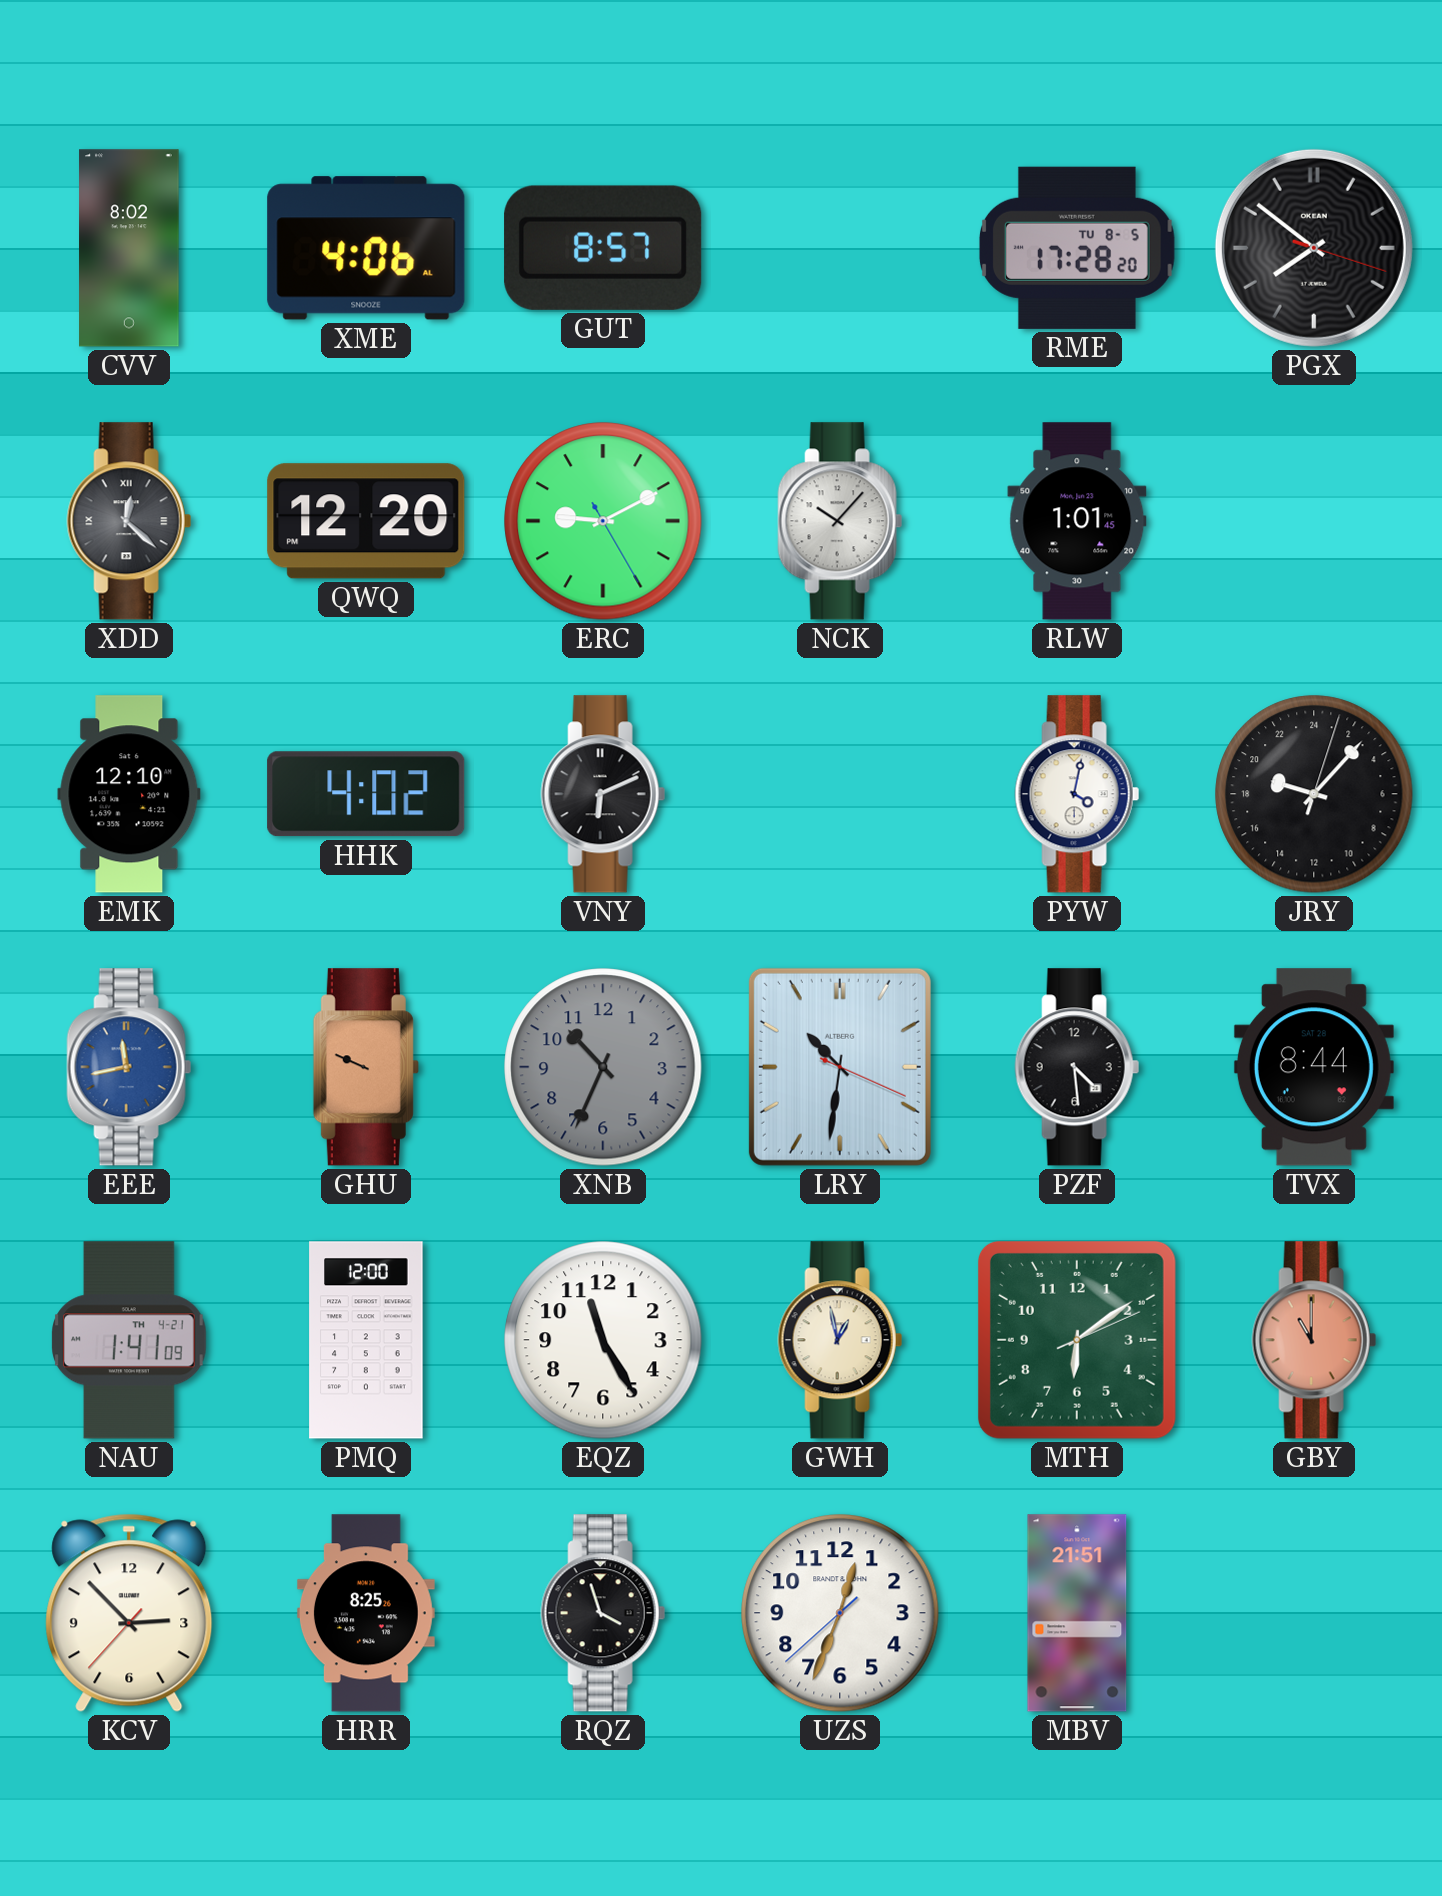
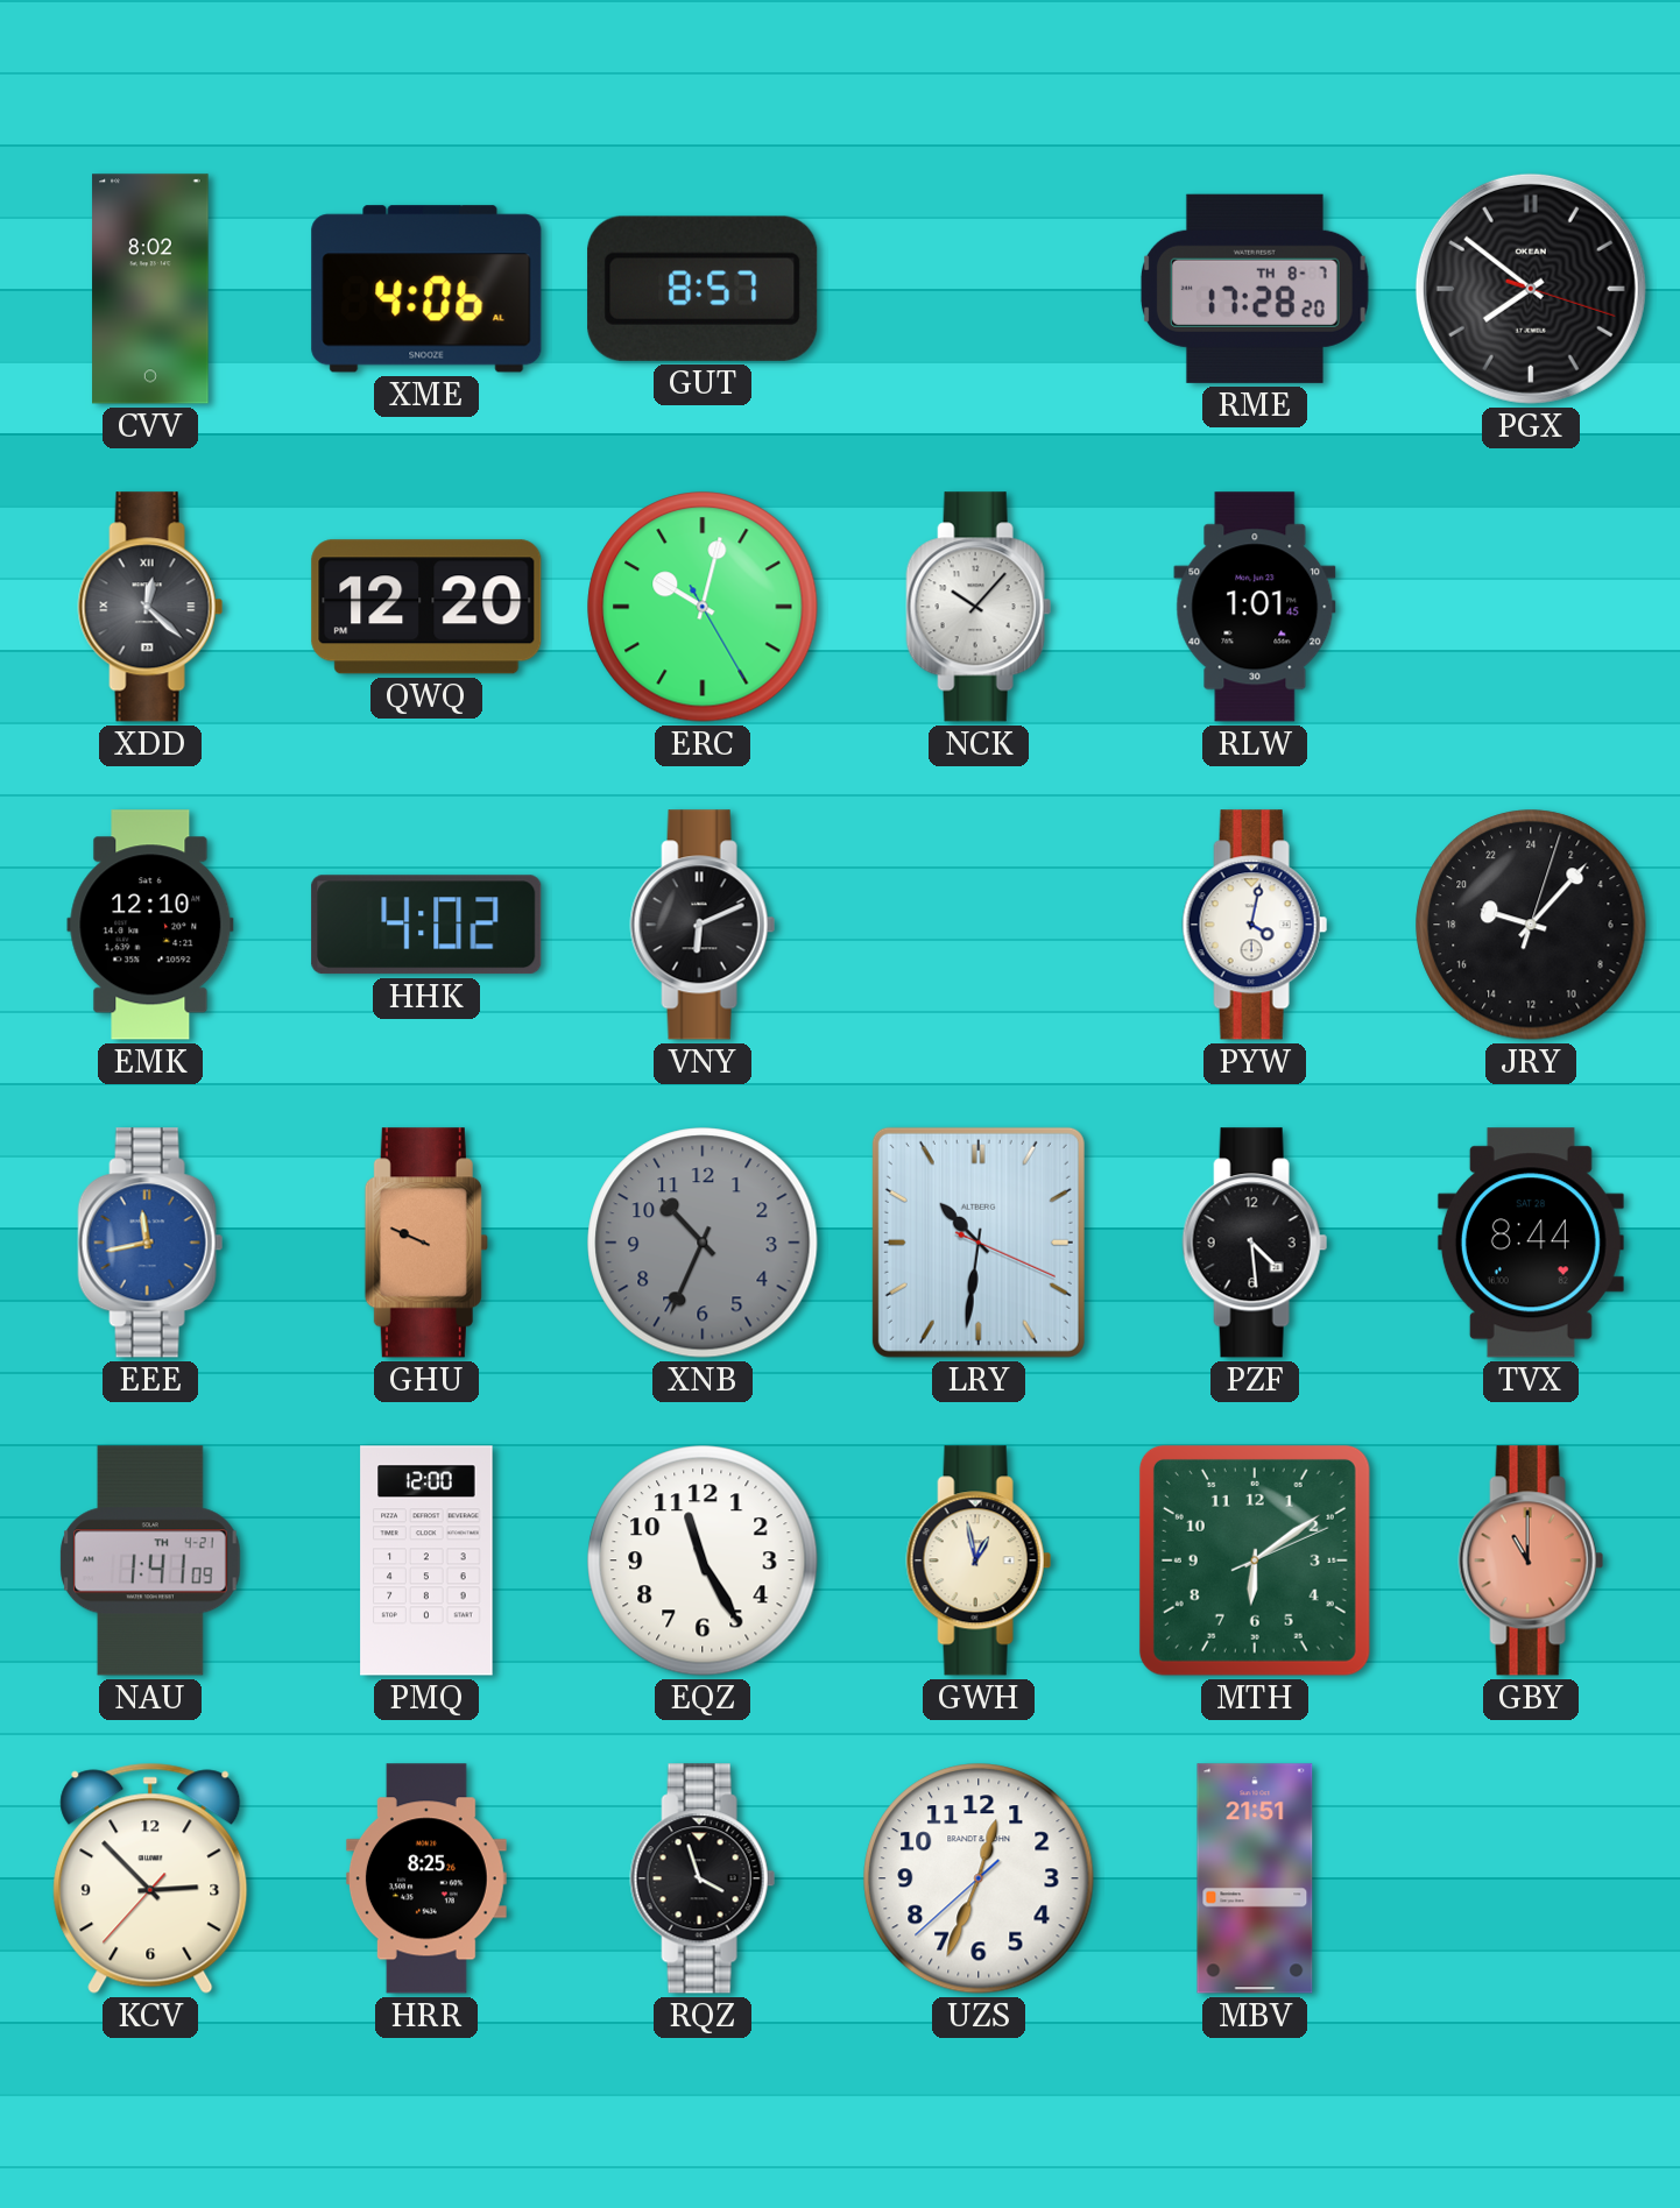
RME date: TU 8-5 -> TH 8-7 (1255, 289)
ERC: 9:10 -> 10:02 (703, 607)
